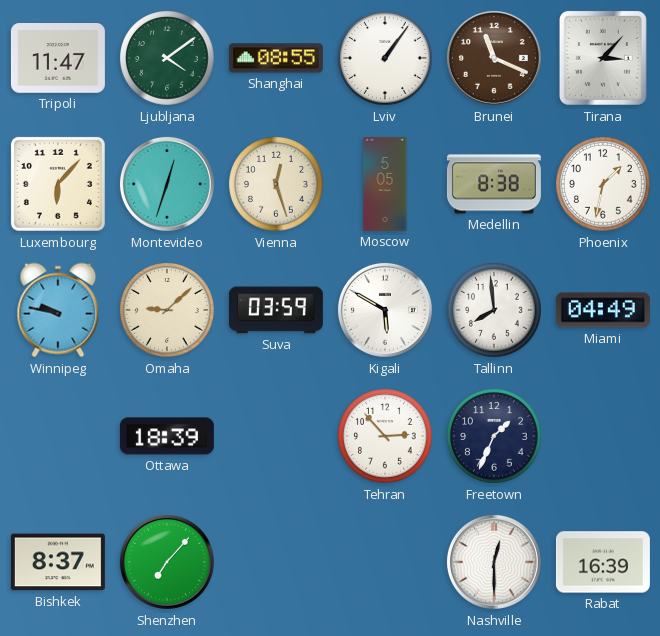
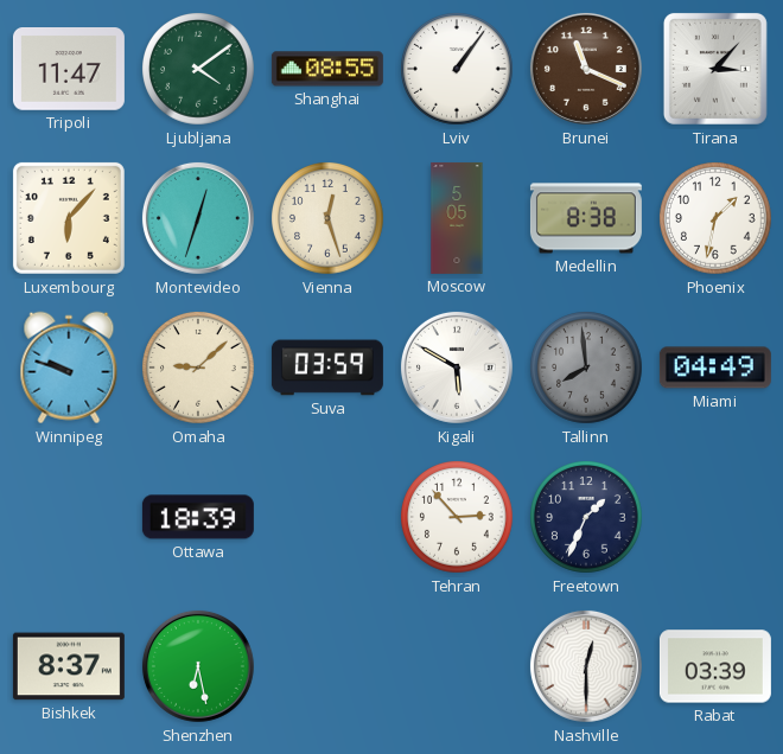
Winnipeg: 9:47 -> 9:48 (69, 368)
Tallinn dial: white -> grey (587, 369)
Shenzhen: 7:07 -> 6:28 (198, 666)
Rabat: 16:39 -> 03:39 (715, 666)
